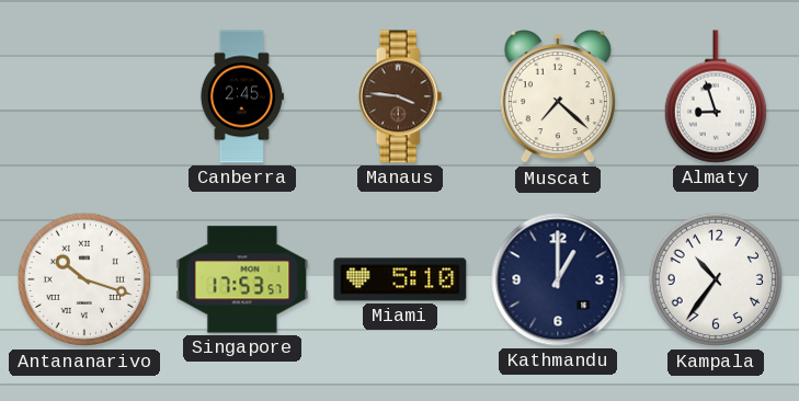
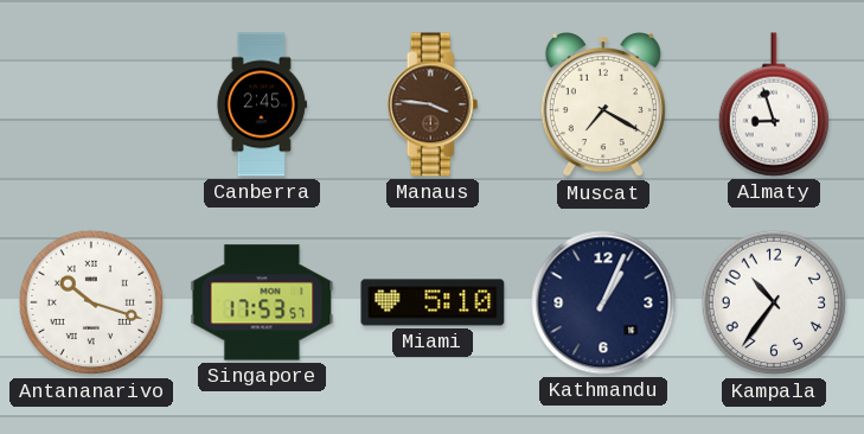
Muscat: 7:22 -> 7:20 (603, 106)
Kathmandu: 1:00 -> 1:04 (603, 302)
